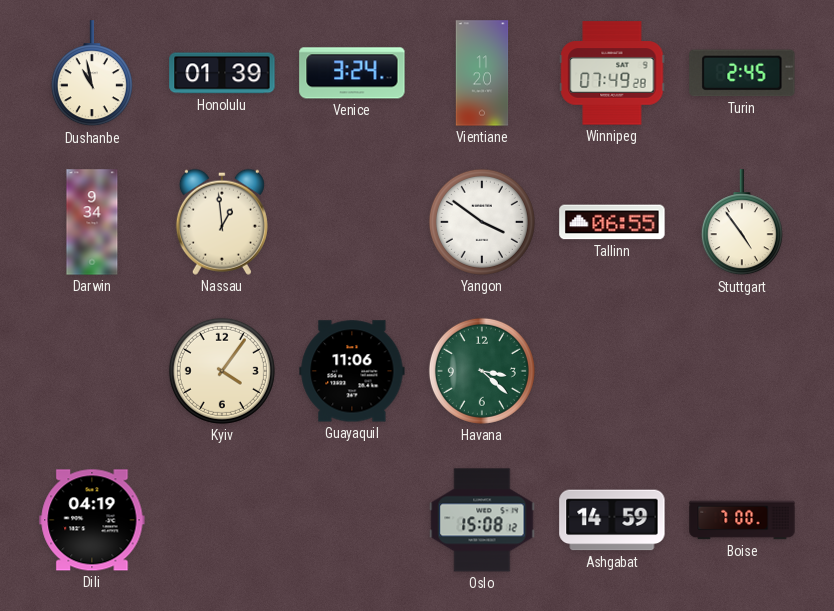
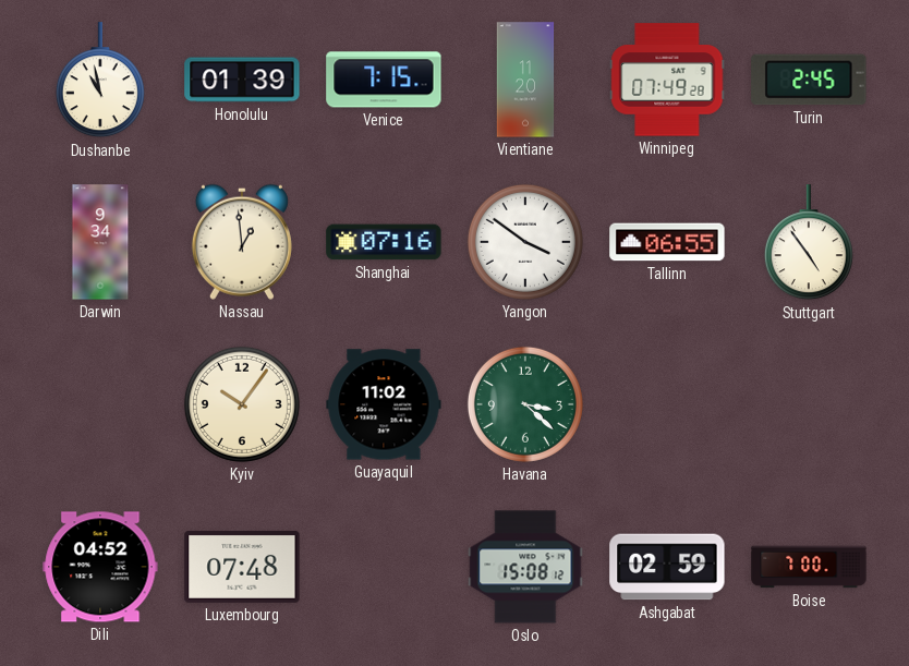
Venice: 3:24 -> 7:15 (384, 80)
Shanghai: none -> 07:16 (384, 242)
Kyiv: 4:06 -> 10:06 (242, 404)
Guayaquil: 11:06 -> 11:02 (384, 404)
Dili: 04:19 -> 04:52 (100, 567)
Luxembourg: none -> 07:48 (242, 567)
Ashgabat: 14:59 -> 02:59 (667, 567)
